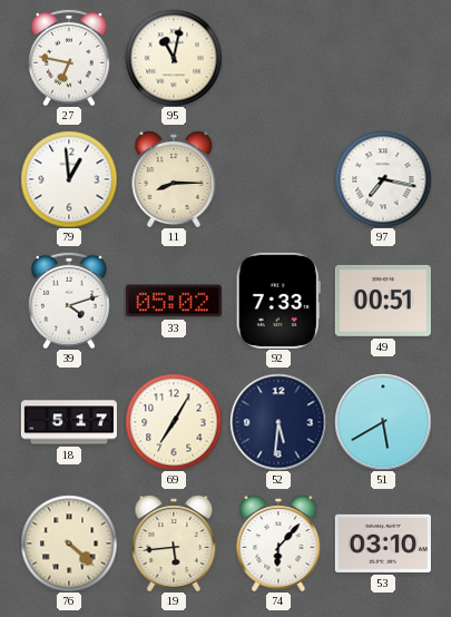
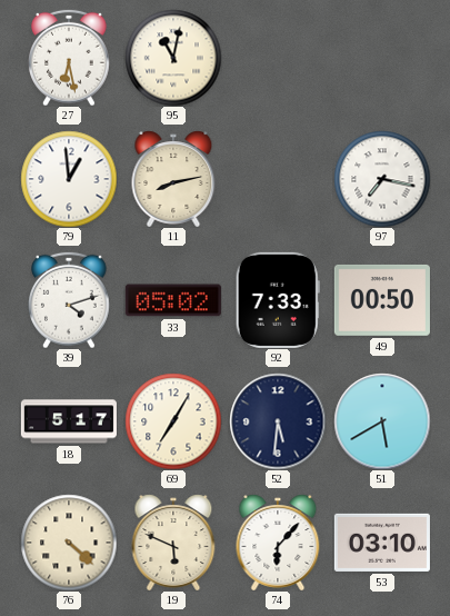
27: 6:47 -> 6:28 (70, 58)
11: 8:15 -> 8:13 (173, 179)
49: 00:51 -> 00:50 (382, 300)
19: 5:44 -> 5:49 (173, 543)
